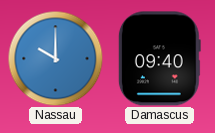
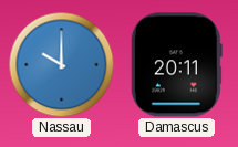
Damascus: 09:40 -> 20:11 (176, 65)
